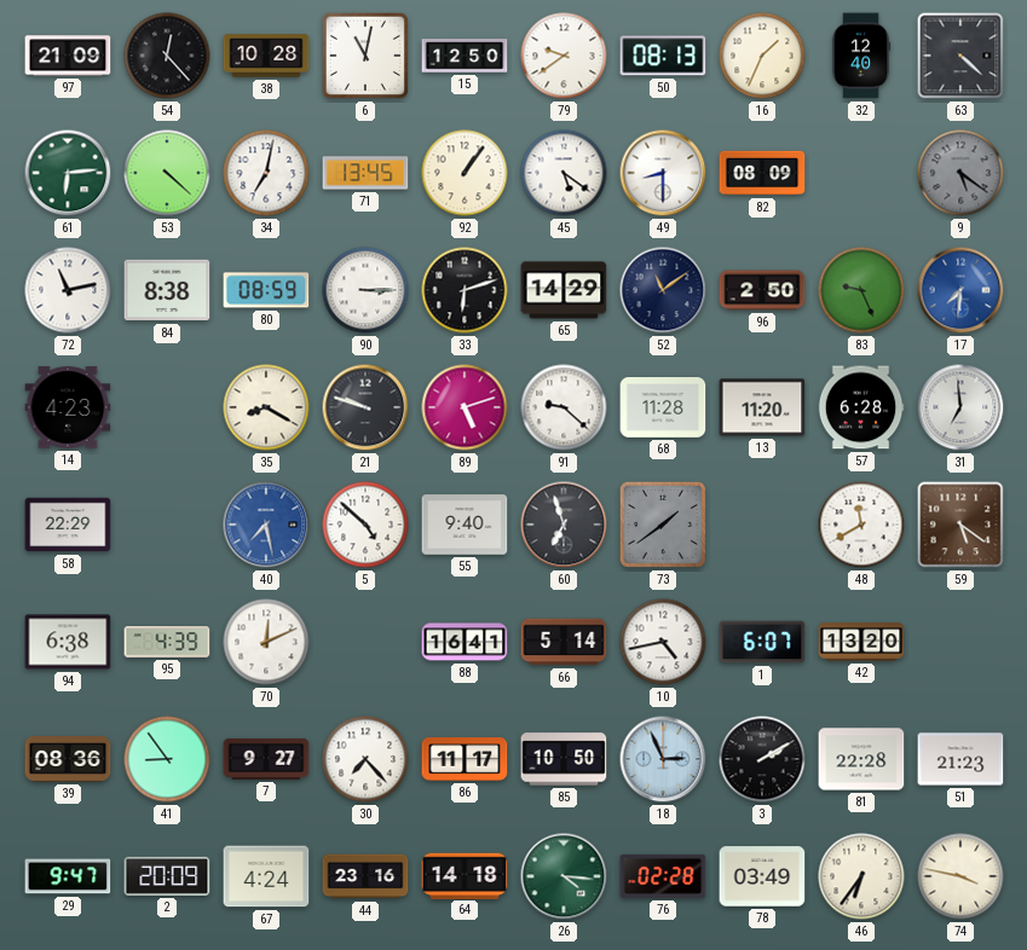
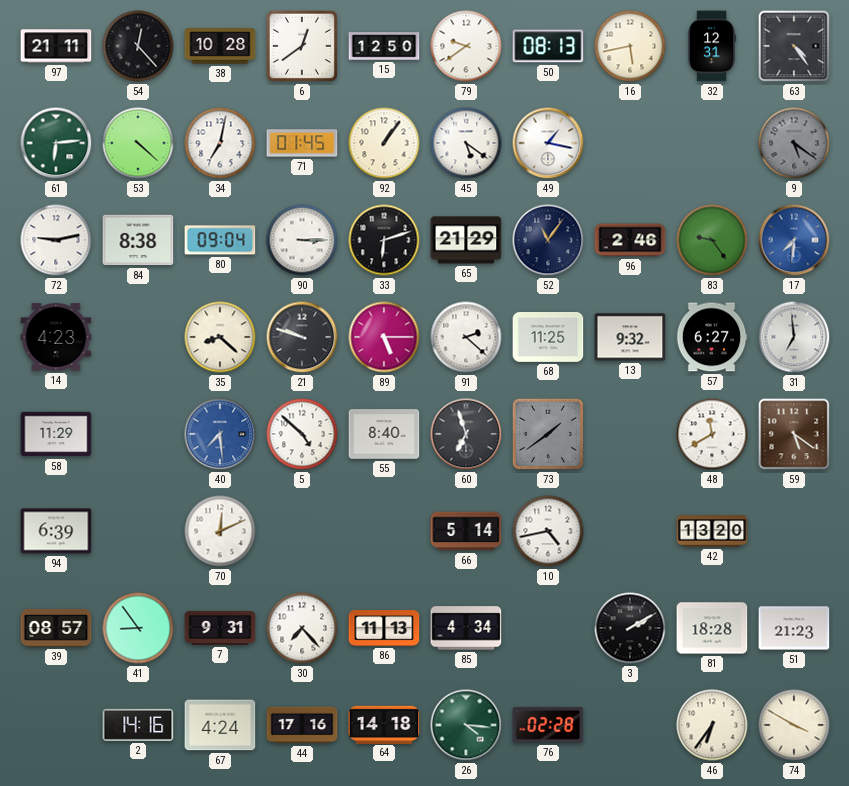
97: 21:09 -> 21:11 (56, 46)
6: 11:02 -> 12:39 (302, 46)
16: 1:34 -> 5:43 (630, 46)
32: 12:40 -> 12:31 (712, 46)
63: 4:22 -> 4:24 (794, 46)
71: 13:45 -> 01:45 (302, 143)
49: 8:30 -> 1:17 (548, 143)
82: 08:09 -> none (762, 173)
72: 11:13 -> 9:13 (56, 240)
80: 08:59 -> 09:04 (220, 240)
65: 14:29 -> 21:29 (466, 240)
52: 11:09 -> 11:06 (548, 240)
96: 2:50 -> 2:46 (630, 240)
83: 9:26 -> 9:24 (712, 240)
35: 8:20 -> 8:22 (220, 337)
89: 5:12 -> 5:15 (384, 337)
91: 9:22 -> 2:22 (466, 337)
68: 11:28 -> 11:25 (548, 338)
13: 11:20 -> 9:32 (630, 337)
57: 6:28 -> 6:27 (712, 337)
58: 22:29 -> 11:29 (56, 434)
40: 7:28 -> 7:29 (220, 434)
55: 9:40 -> 8:40 (384, 434)
94: 6:38 -> 6:39 (56, 531)
95: 4:39 -> none (167, 642)
88: 16:41 -> none (465, 642)
1: 6:07 -> none (762, 642)
39: 08:36 -> 08:57 (56, 629)
7: 9:27 -> 9:31 (220, 628)
86: 11:17 -> 11:13 (384, 628)
85: 10:50 -> 4:34 (466, 628)
18: 2:56 -> none (663, 759)
81: 22:28 -> 18:28 (712, 628)
29: 9:47 -> none (68, 876)
2: 20:09 -> 14:16 (138, 725)
44: 23:16 -> 17:16 (302, 725)
78: 03:49 -> none (762, 876)
74: 3:47 -> 3:50 (794, 725)
